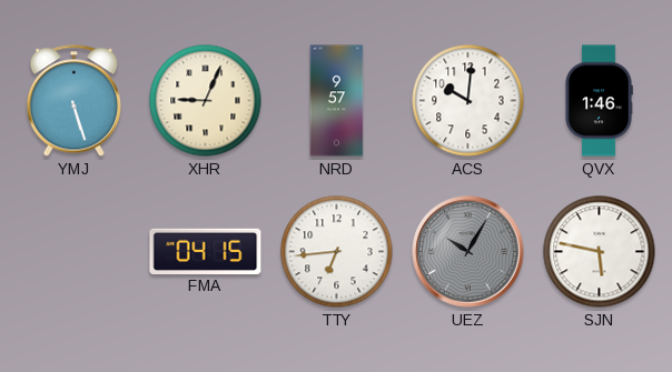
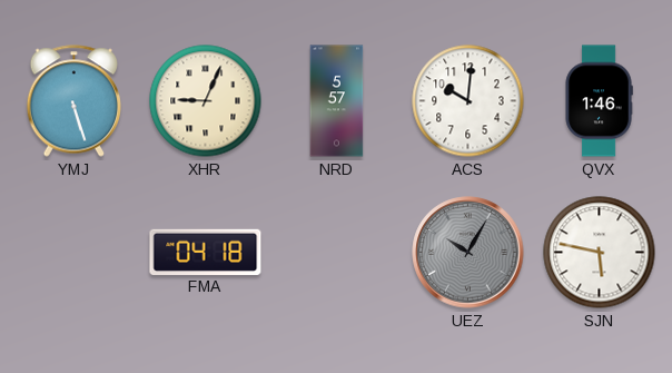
NRD: 9:57 -> 5:57 (337, 101)
FMA: 04:15 -> 04:18 (206, 252)
TTY: 6:44 -> none (337, 252)
